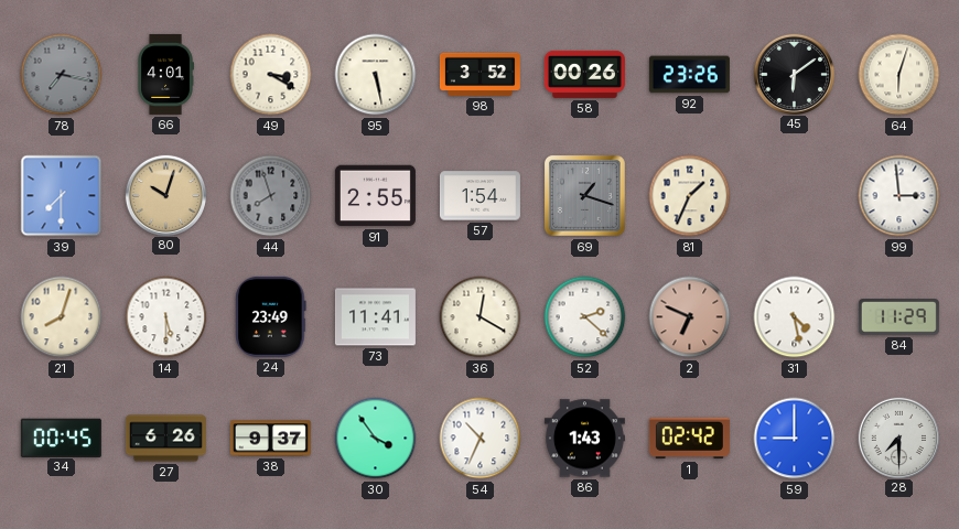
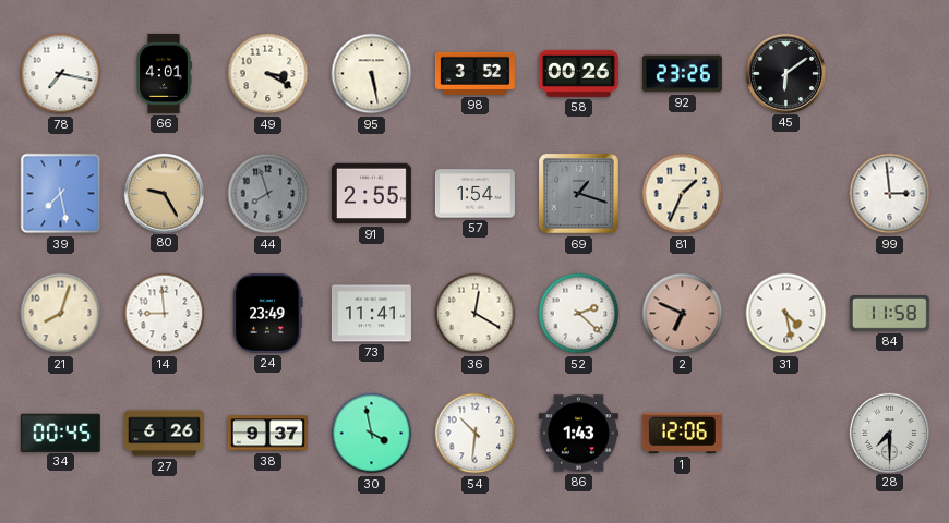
78 dial: grey -> white (61, 74)
64: 6:03 -> none (899, 75)
39: 7:30 -> 7:28 (61, 194)
80: 10:03 -> 9:25 (164, 193)
14: 5:30 -> 8:59 (165, 314)
84: 11:29 -> 11:58 (889, 314)
30: 3:54 -> 3:58 (372, 434)
54: 10:34 -> 10:31 (476, 434)
1: 02:42 -> 12:06 (682, 434)
59: 9:00 -> none (795, 439)
